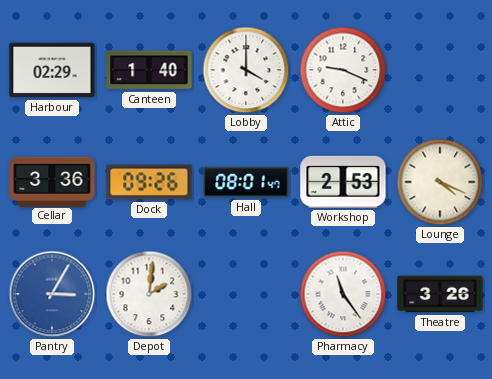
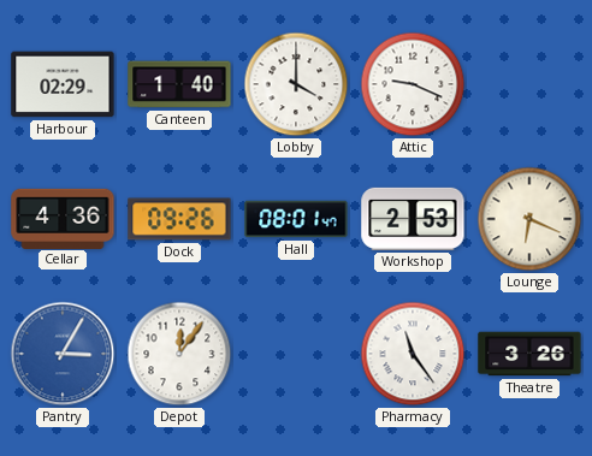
Cellar: 3:36 -> 4:36 (63, 218)
Lounge: 4:19 -> 6:19 (529, 219)
Depot: 2:01 -> 12:06 (179, 354)
